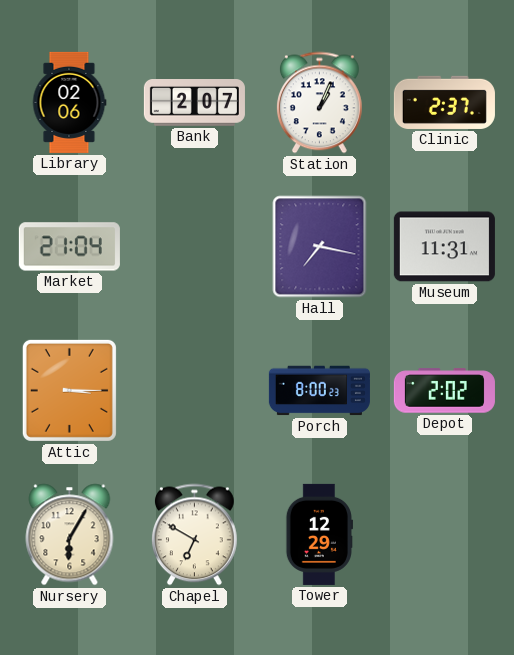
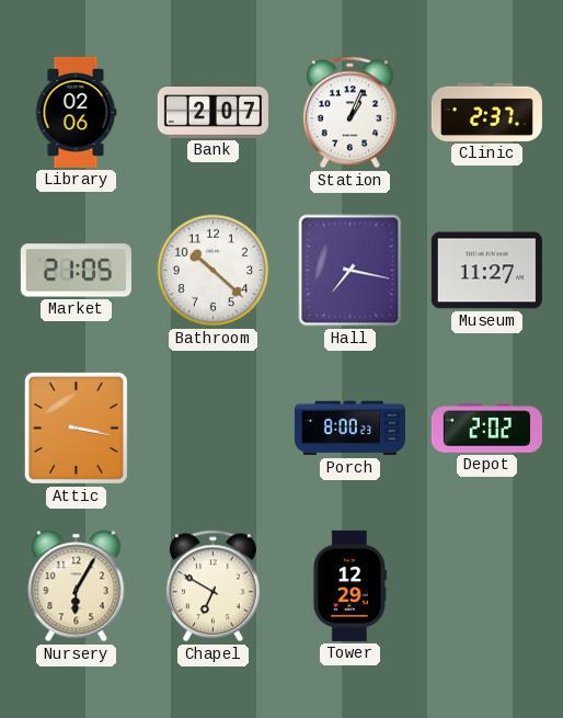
Market: 21:04 -> 21:05 (76, 271)
Bathroom: none -> 10:22 (214, 271)
Museum: 11:31 -> 11:27 (486, 271)
Attic: 3:15 -> 3:17 (76, 428)
